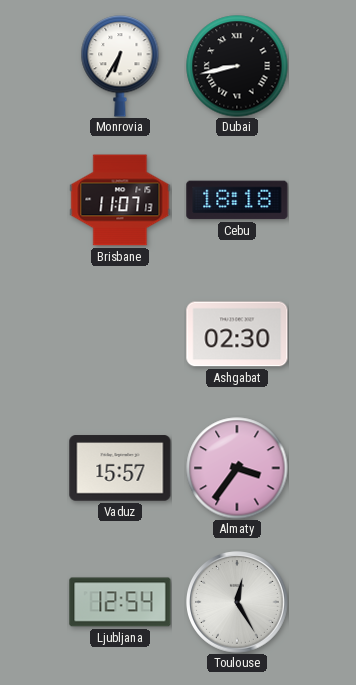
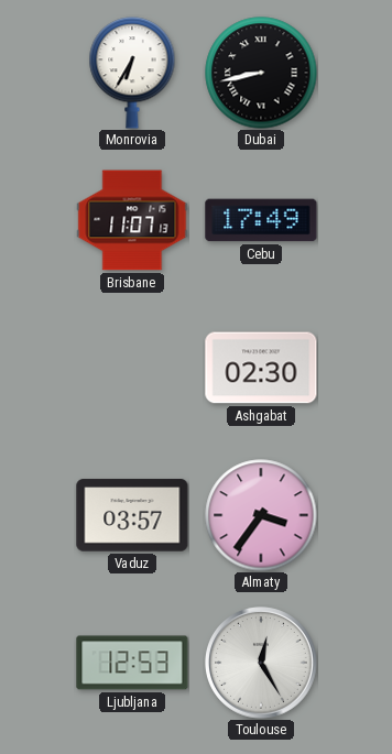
Cebu: 18:18 -> 17:49 (261, 220)
Vaduz: 15:57 -> 03:57 (132, 515)
Ljubljana: 12:54 -> 12:53 (132, 663)
